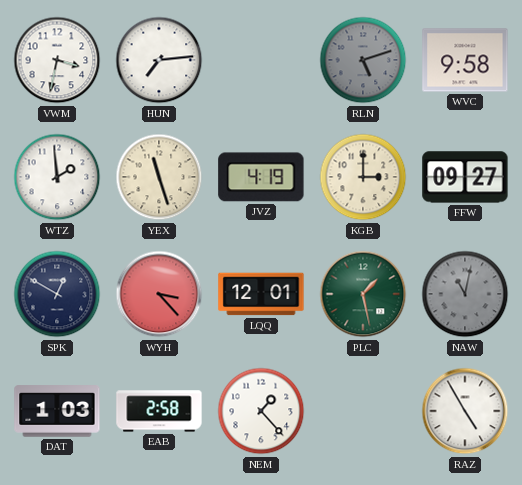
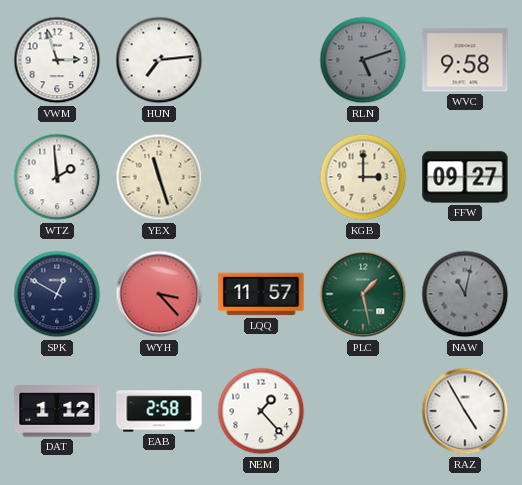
VWM: 3:32 -> 2:57 (57, 60)
JVZ: 4:19 -> none (261, 177)
LQQ: 12:01 -> 11:57 (261, 294)
DAT: 1:03 -> 1:12 (57, 411)
